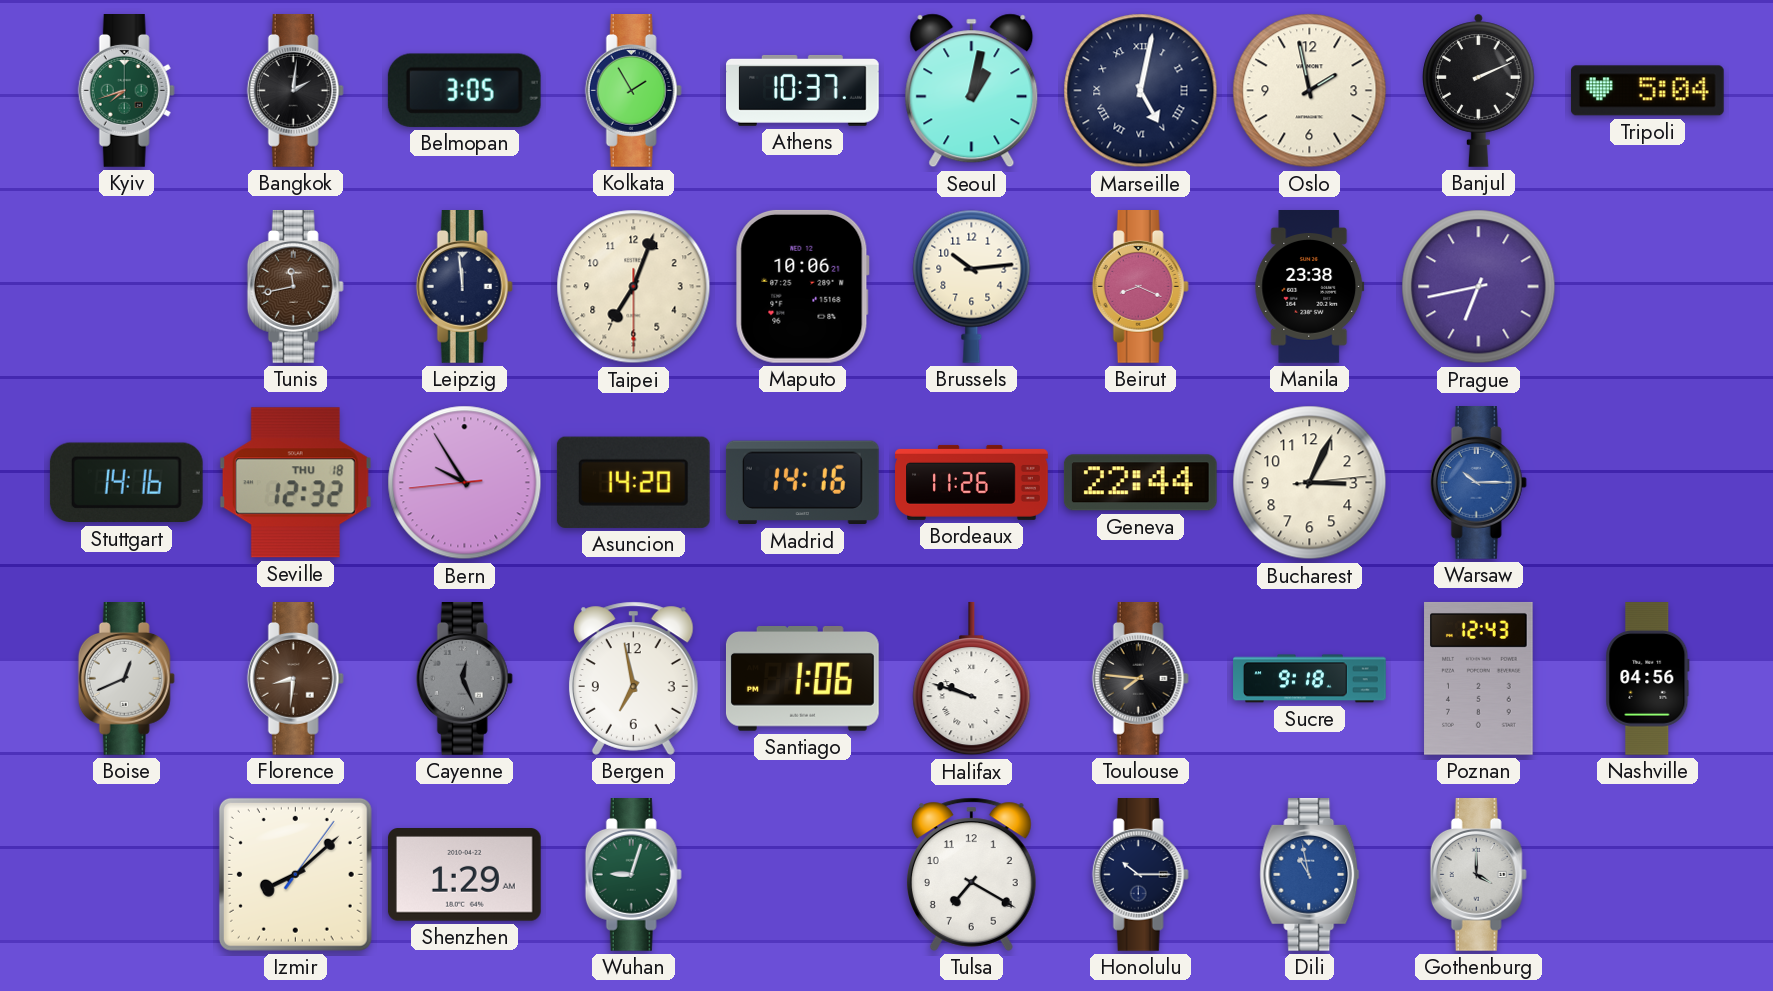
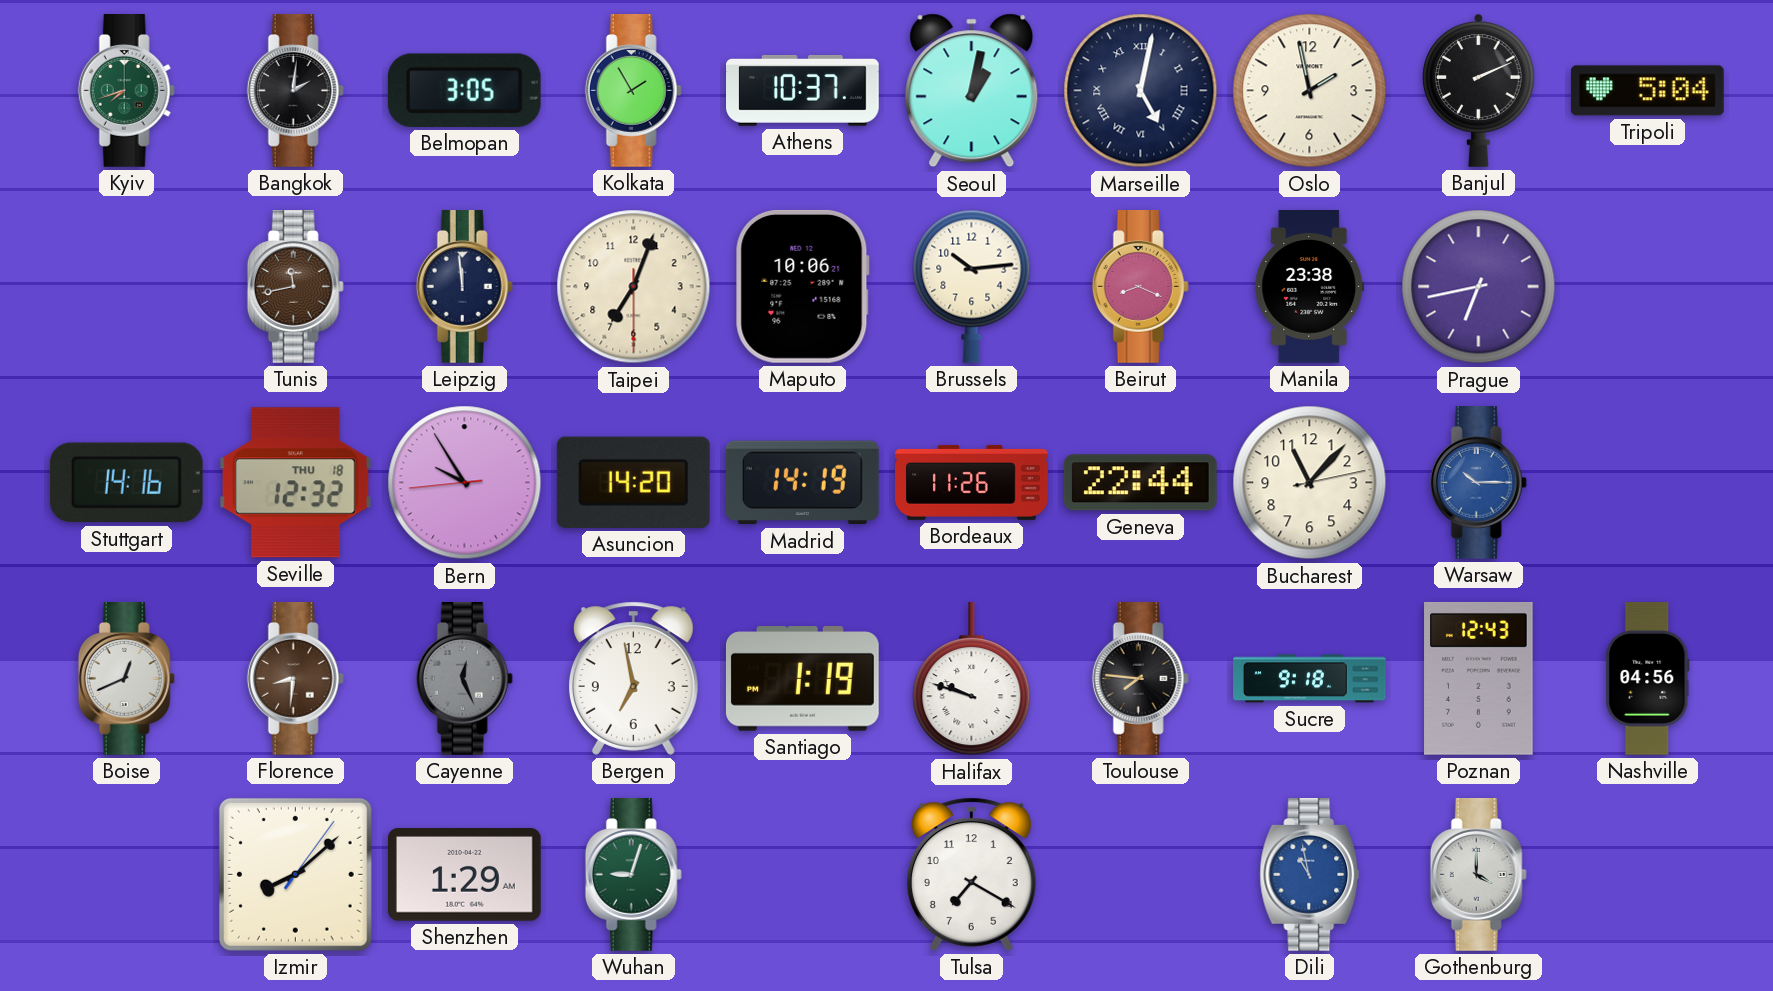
Madrid: 14:16 -> 14:19 (802, 483)
Bucharest: 3:04 -> 11:07 (1310, 483)
Santiago: 1:06 -> 1:19 (803, 679)
Honolulu: 10:15 -> none (1140, 875)
